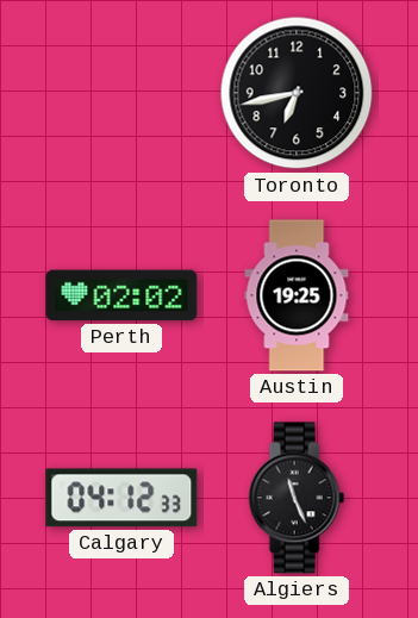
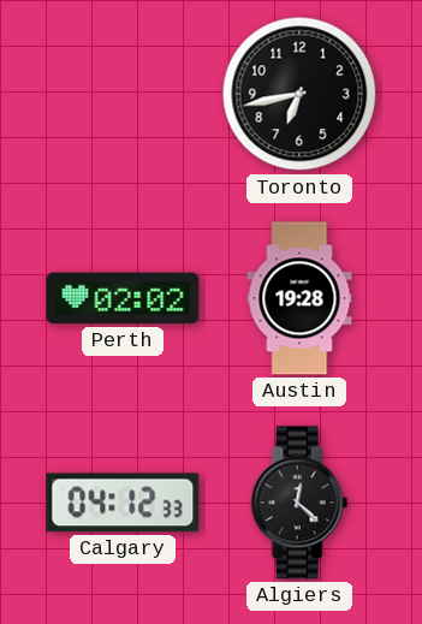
Austin: 19:25 -> 19:28 (299, 298)
Algiers: 11:26 -> 12:22 (299, 503)
